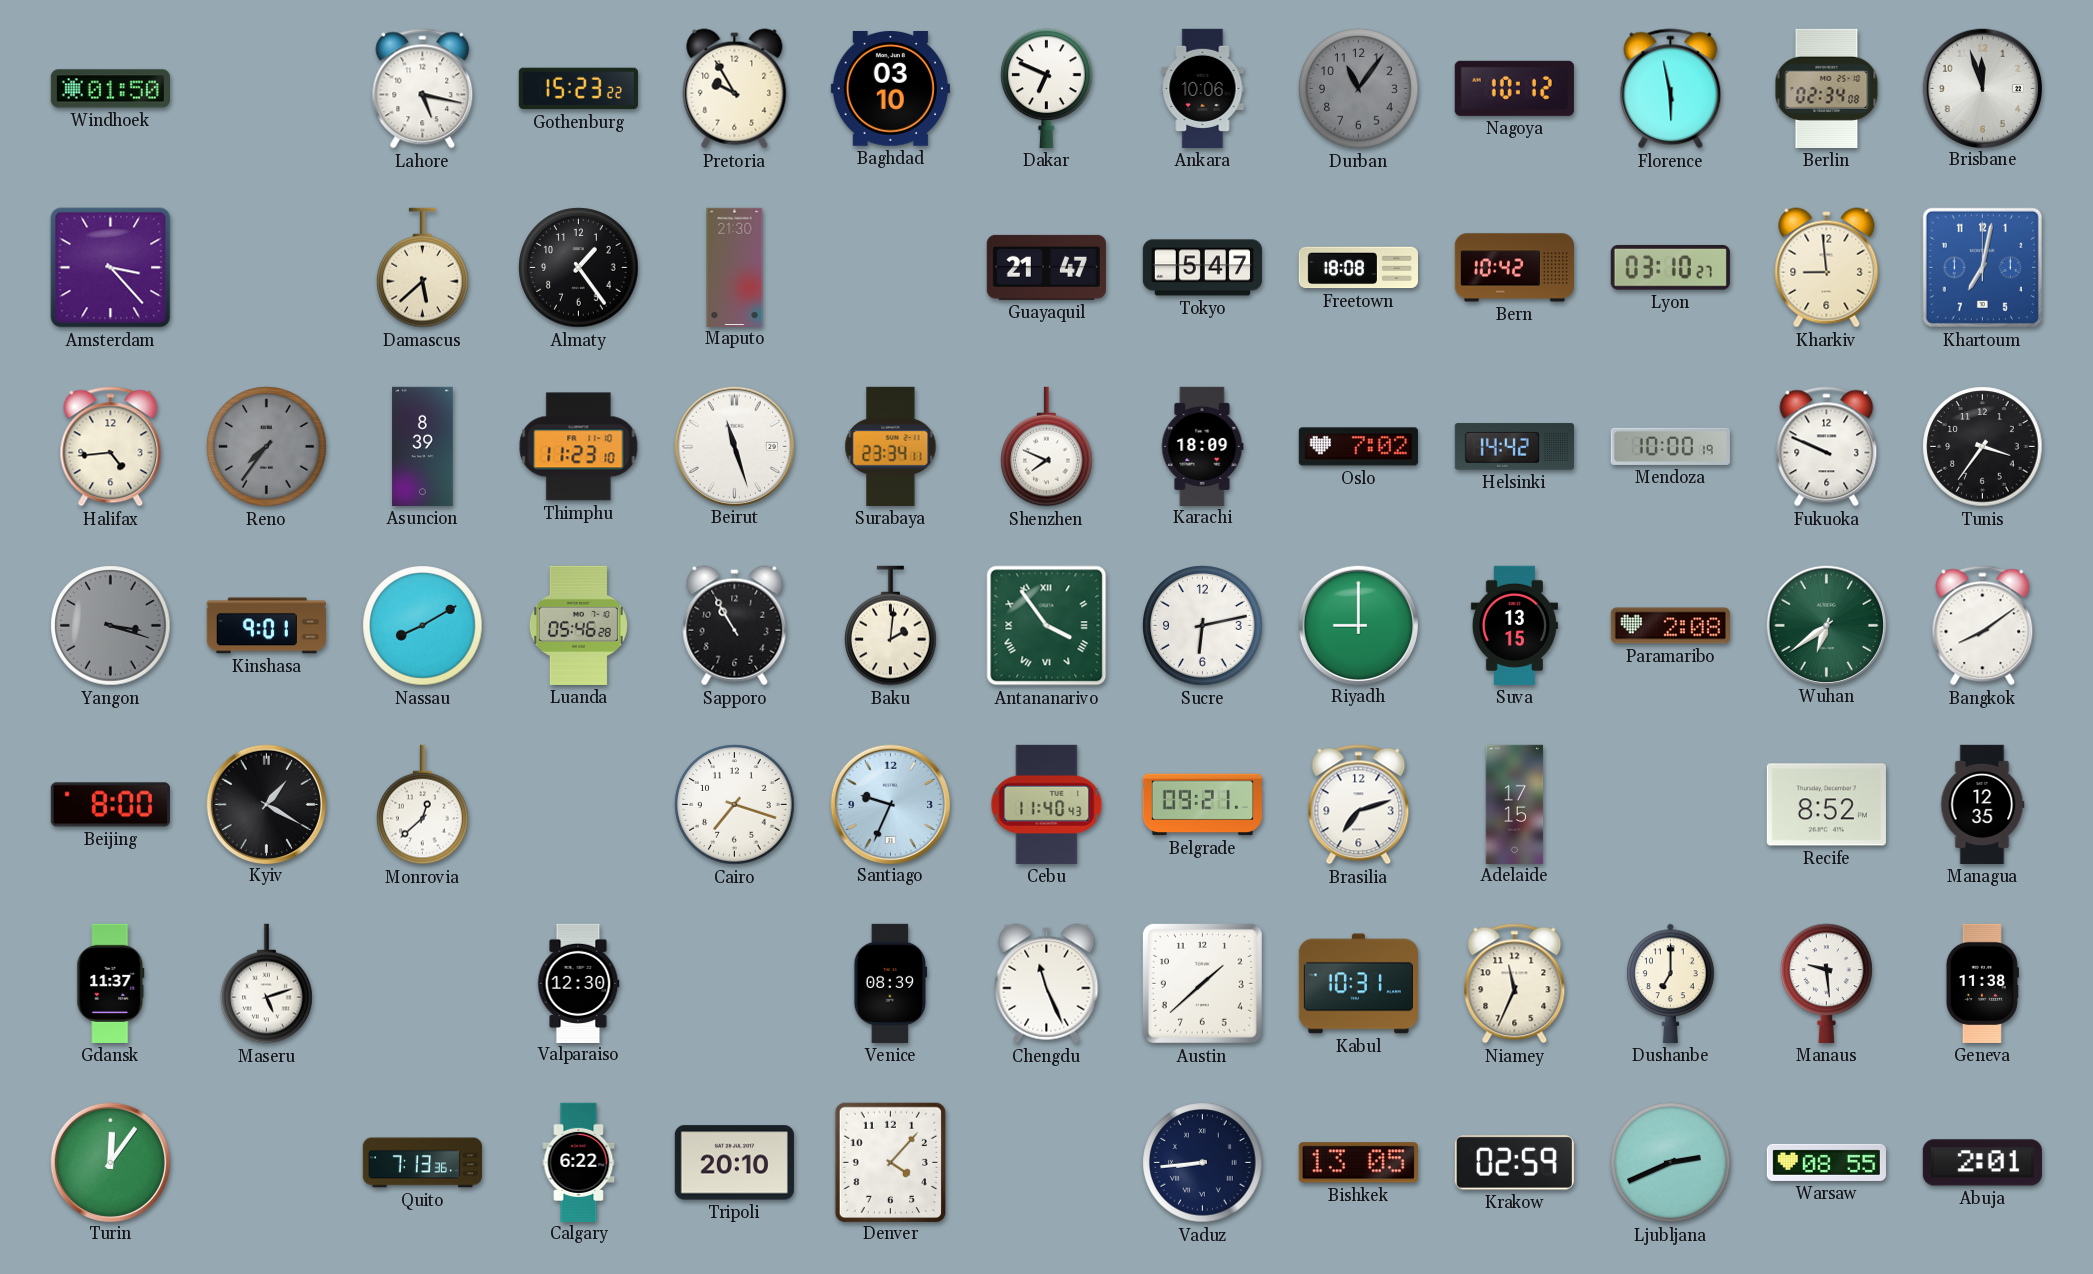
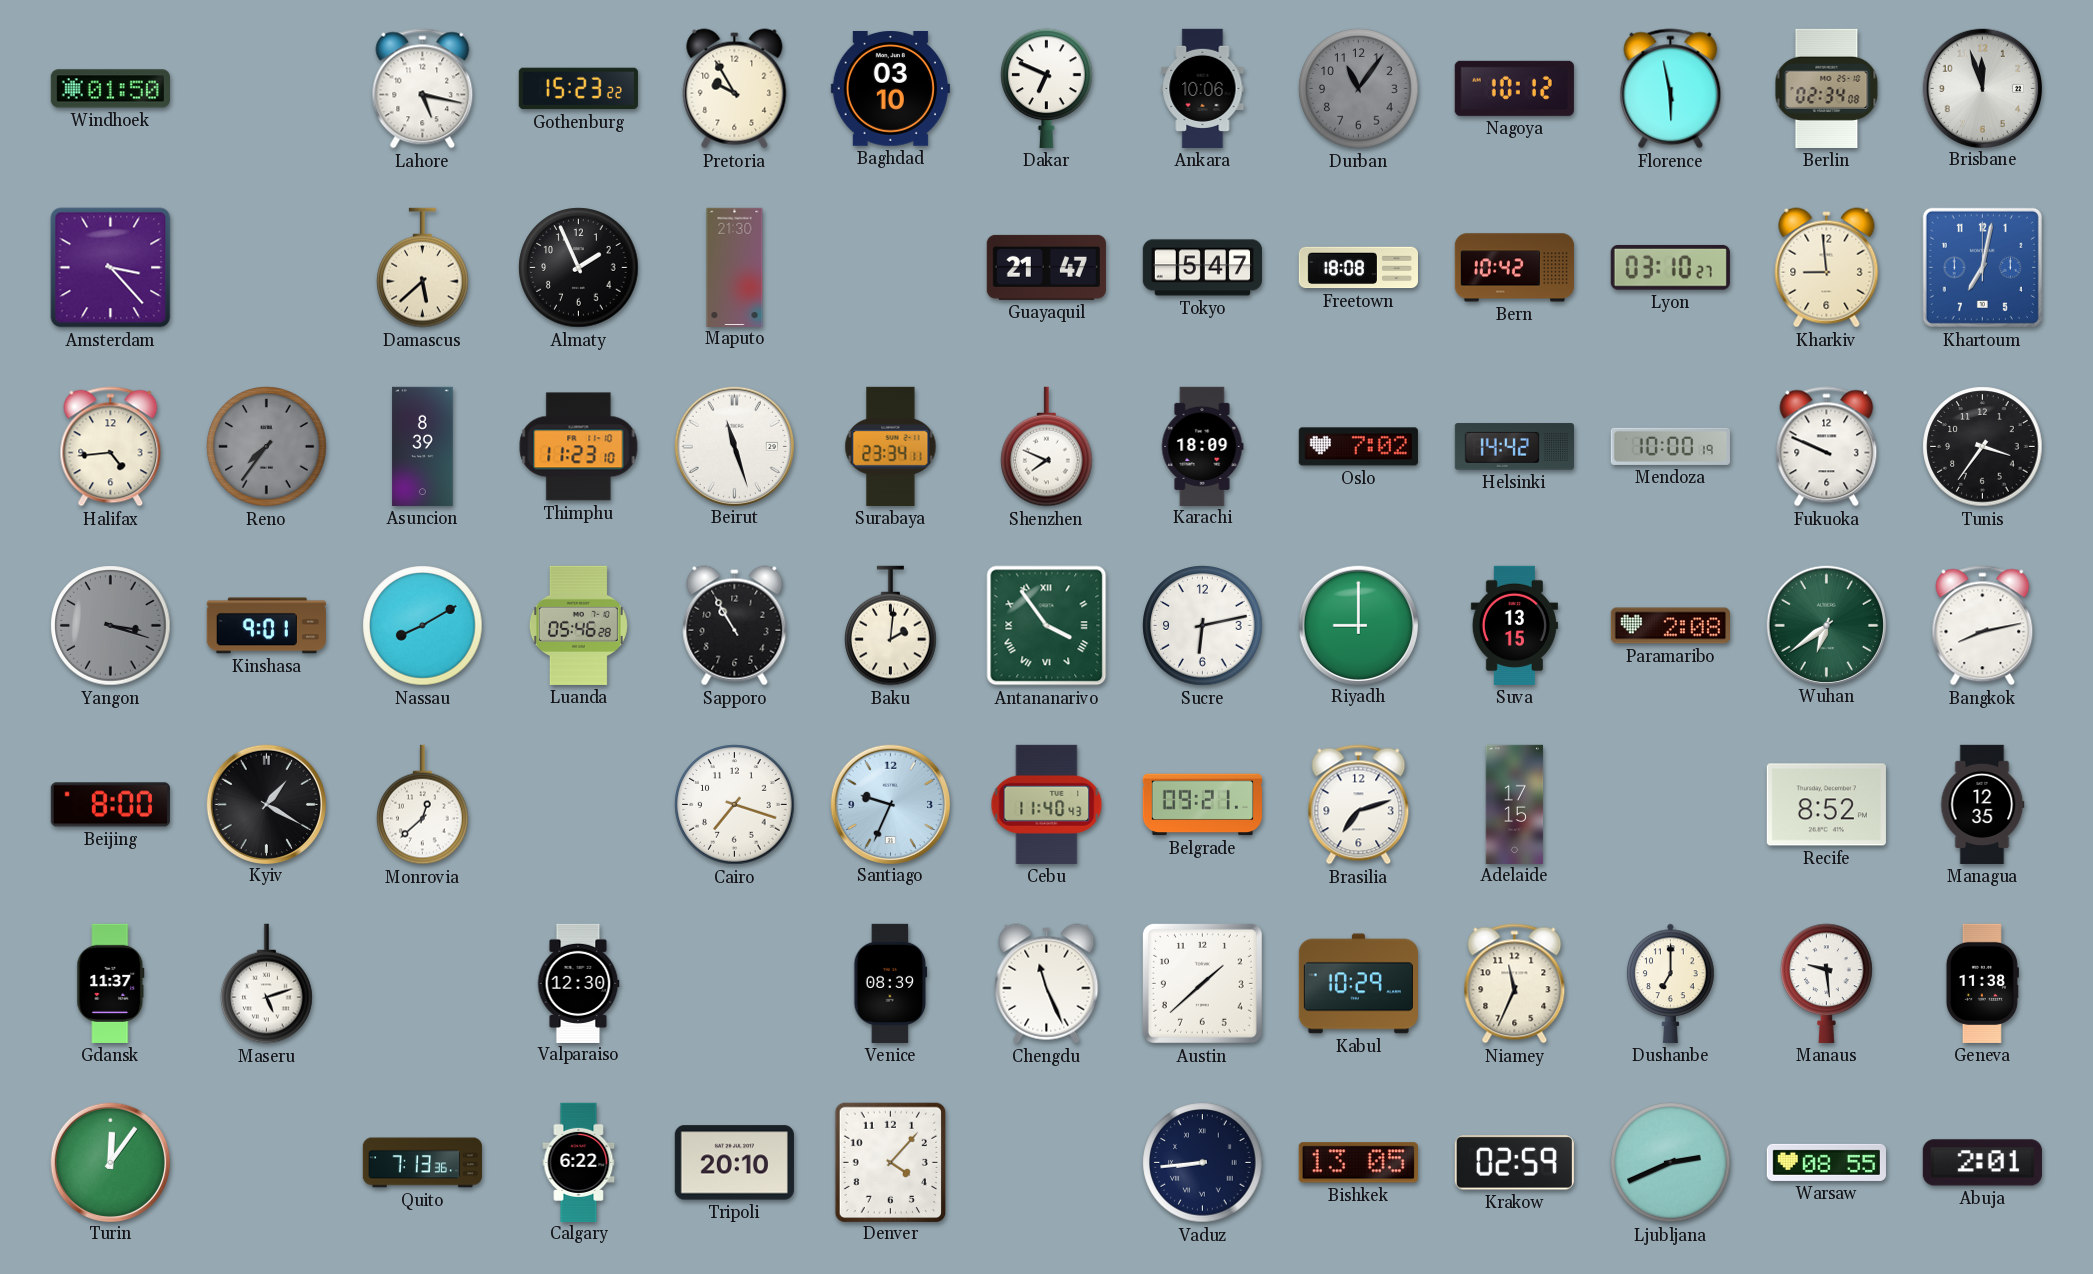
Almaty: 1:24 -> 1:56 (579, 268)
Bangkok: 8:09 -> 8:13 (1983, 626)
Kabul: 10:31 -> 10:29 (1358, 984)
